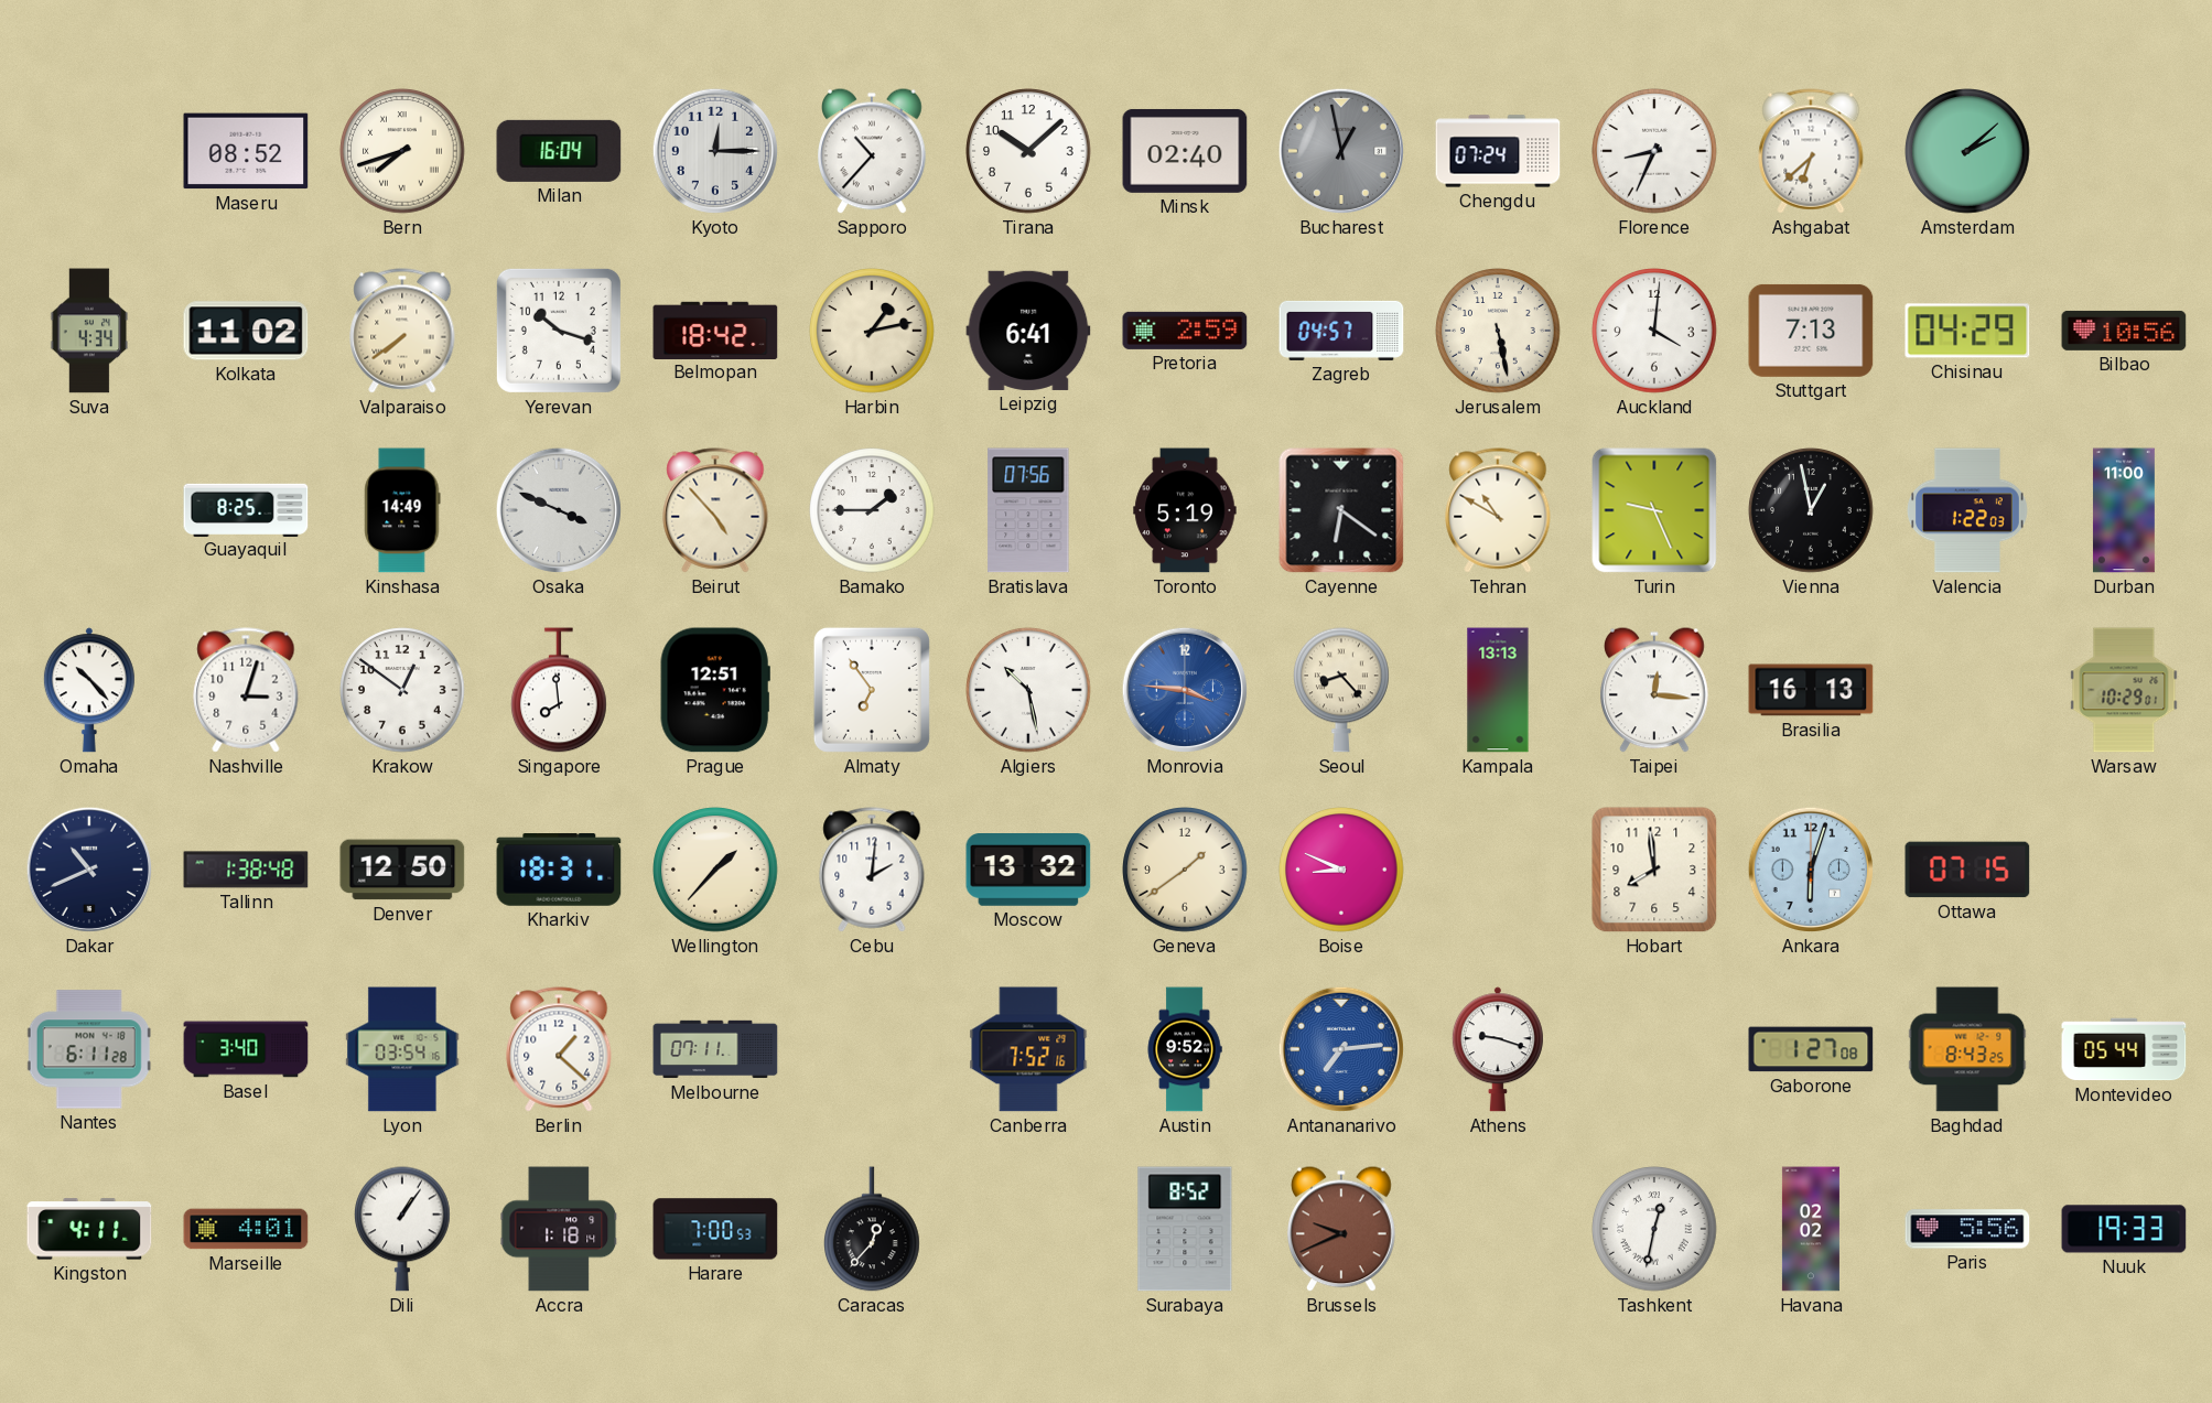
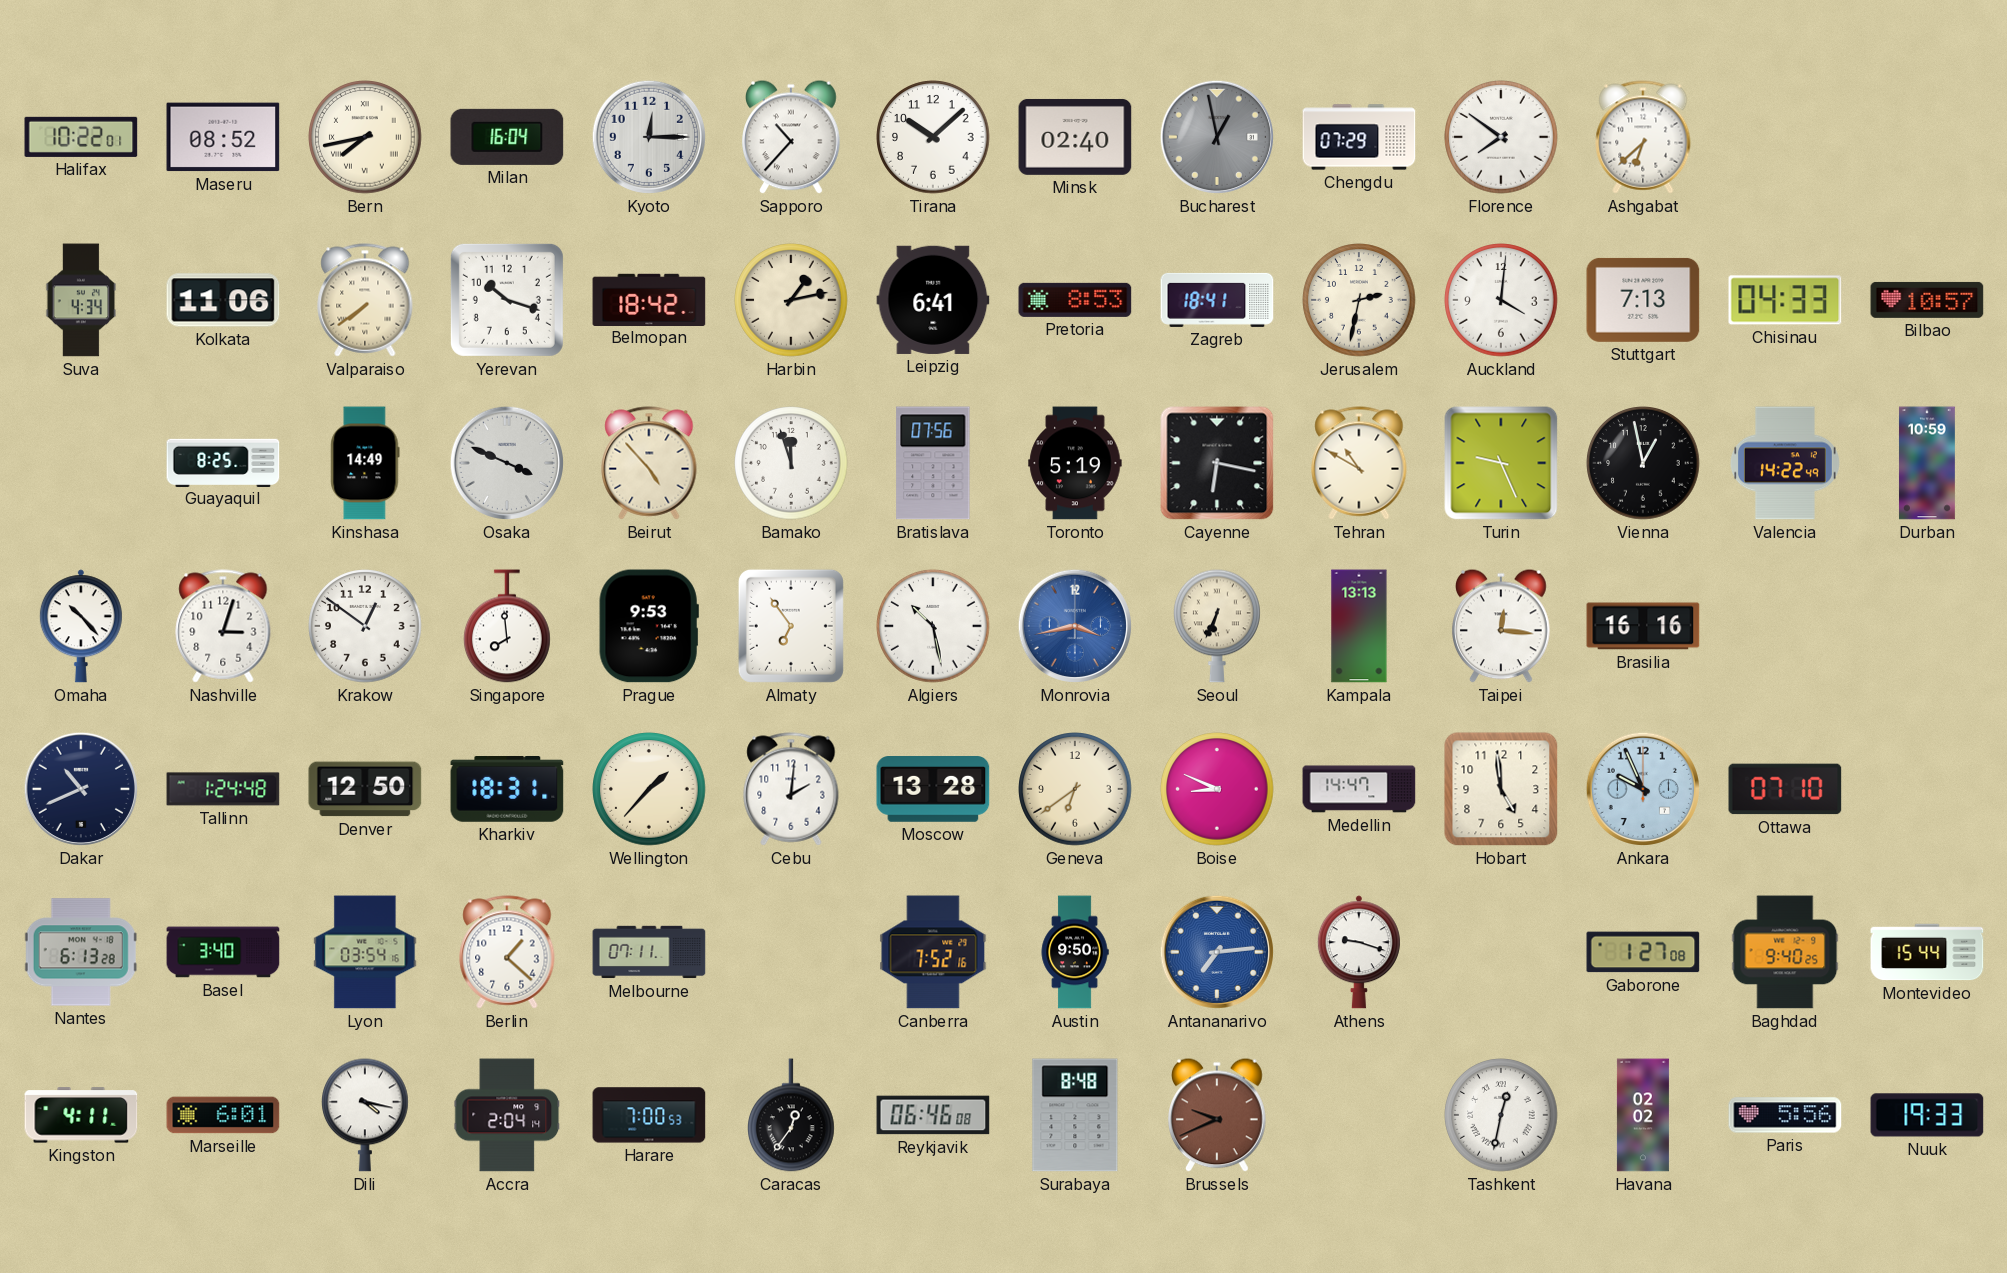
Halifax: none -> 10:22 (81, 137)
Bern: 7:42 -> 7:43 (365, 137)
Chengdu: 07:24 -> 07:29 (1359, 137)
Florence: 8:34 -> 7:51 (1501, 137)
Amsterdam: 2:08 -> none (1967, 151)
Kolkata: 11:02 -> 11:06 (223, 300)
Pretoria: 2:59 -> 8:53 (1075, 300)
Zagreb: 04:57 -> 18:41 (1217, 300)
Jerusalem: 5:28 -> 2:32 (1359, 300)
Chisinau: 04:29 -> 04:33 (1785, 300)
Bilbao: 10:56 -> 10:57 (1927, 300)
Bamako: 1:45 -> 11:57 (791, 463)
Cayenne: 6:21 -> 6:17 (1217, 463)
Valencia: 1:22 -> 14:22 (1785, 463)
Durban: 11:00 -> 10:59 (1927, 463)
Prague: 12:51 -> 9:53 (649, 626)
Monrovia: 3:46 -> 3:43 (1075, 626)
Seoul: 8:23 -> 6:34 (1218, 626)
Brasilia: 16:13 -> 16:16 (1643, 626)
Warsaw: 10:29 -> none (2124, 690)
Tallinn: 1:38 -> 1:24 (223, 789)
Moscow: 13:32 -> 13:28 (933, 790)
Geneva: 1:39 -> 6:39 (1075, 789)
Medellin: none -> 14:47 (1359, 789)
Hobart: 7:59 -> 4:59 (1501, 789)
Ankara: 6:03 -> 9:56 (1643, 789)
Ottawa: 07:15 -> 07:10 (1785, 789)
Nantes: 6:11 -> 6:13 (81, 952)
Austin: 9:52 -> 9:50 (1075, 952)
Baghdad: 8:43 -> 9:40 (1785, 952)
Montevideo: 05:44 -> 15:44 (1927, 952)
Marseille: 4:01 -> 6:01 (223, 1115)
Dili: 1:06 -> 4:17 (366, 1115)
Accra: 1:18 -> 2:04 (507, 1115)
Caracas: 12:37 -> 12:36 (792, 1115)
Reykjavik: none -> 06:46 (933, 1115)
Surabaya: 8:52 -> 8:48 (1075, 1115)
